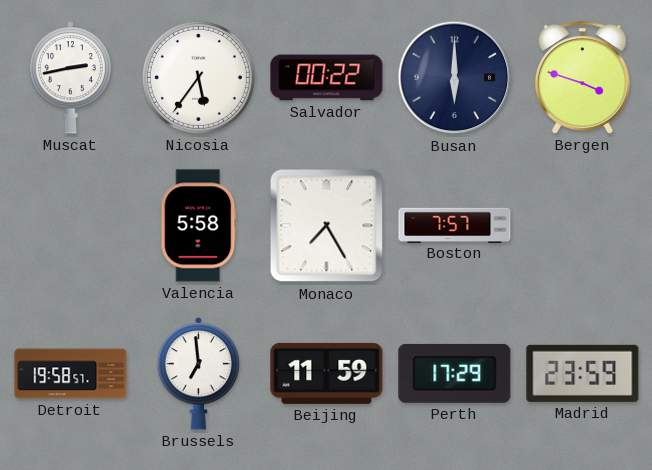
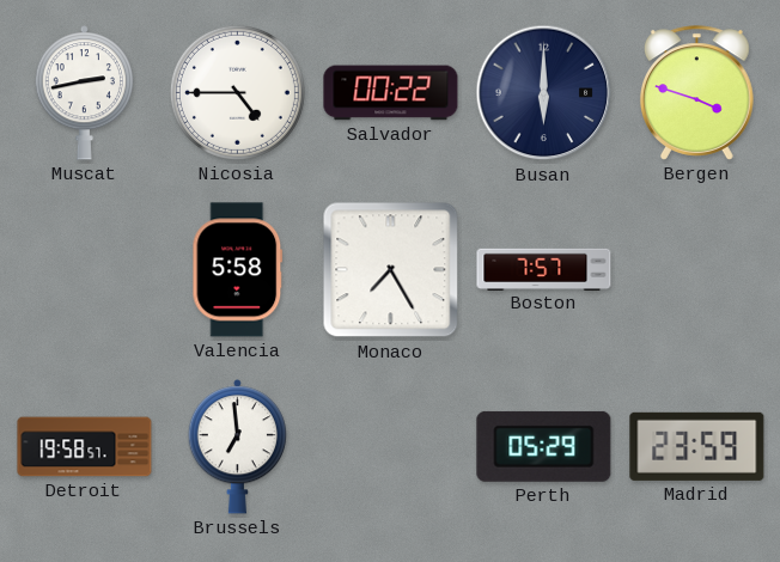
Nicosia: 5:36 -> 4:45 (237, 92)
Beijing: 11:59 -> none (327, 373)
Perth: 17:29 -> 05:29 (544, 446)
